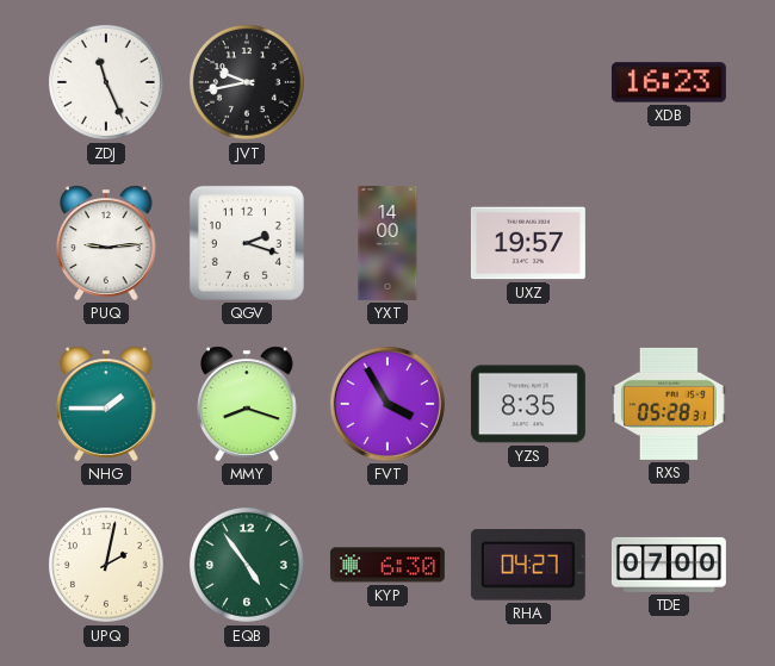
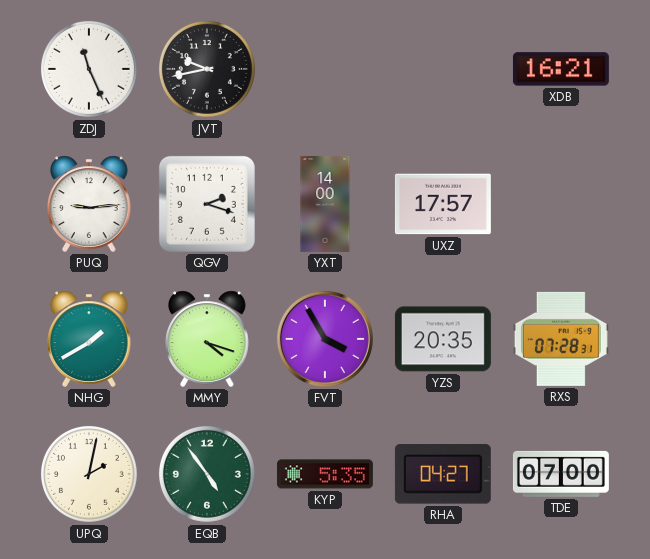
XDB: 16:23 -> 16:21 (561, 69)
UXZ: 19:57 -> 17:57 (443, 204)
NHG: 1:45 -> 1:40 (89, 339)
MMY: 8:18 -> 4:18 (207, 339)
YZS: 8:35 -> 20:35 (443, 339)
RXS: 05:28 -> 07:28 (561, 339)
KYP: 6:30 -> 5:35 (325, 474)
